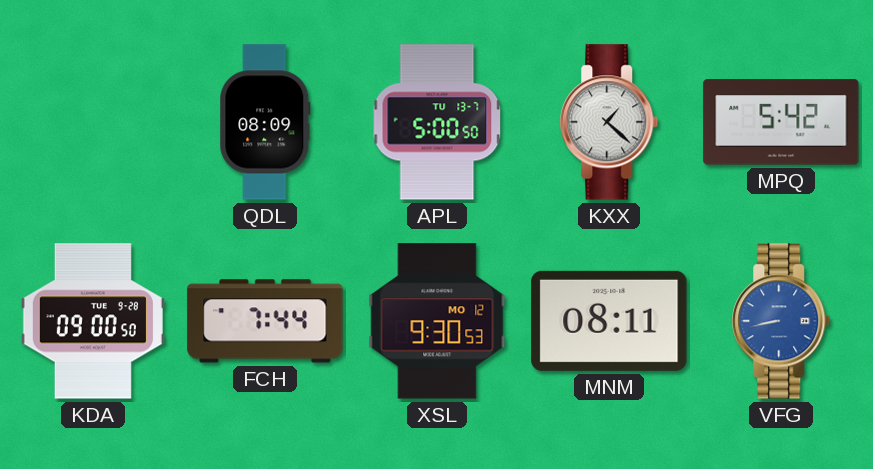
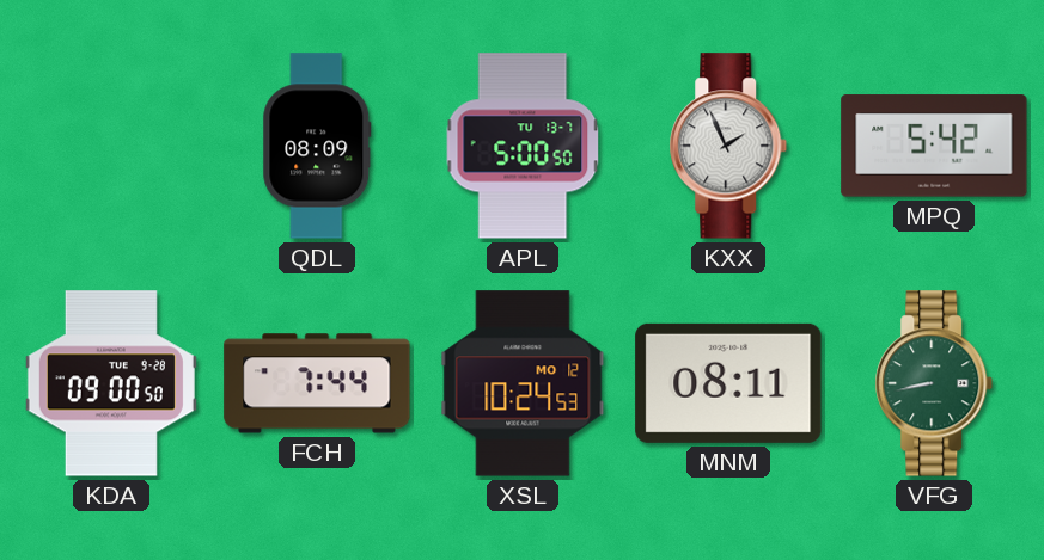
KXX: 1:22 -> 1:56 (728, 146)
XSL: 9:30 -> 10:24 (523, 383)
VFG dial: blue -> green (934, 383)
